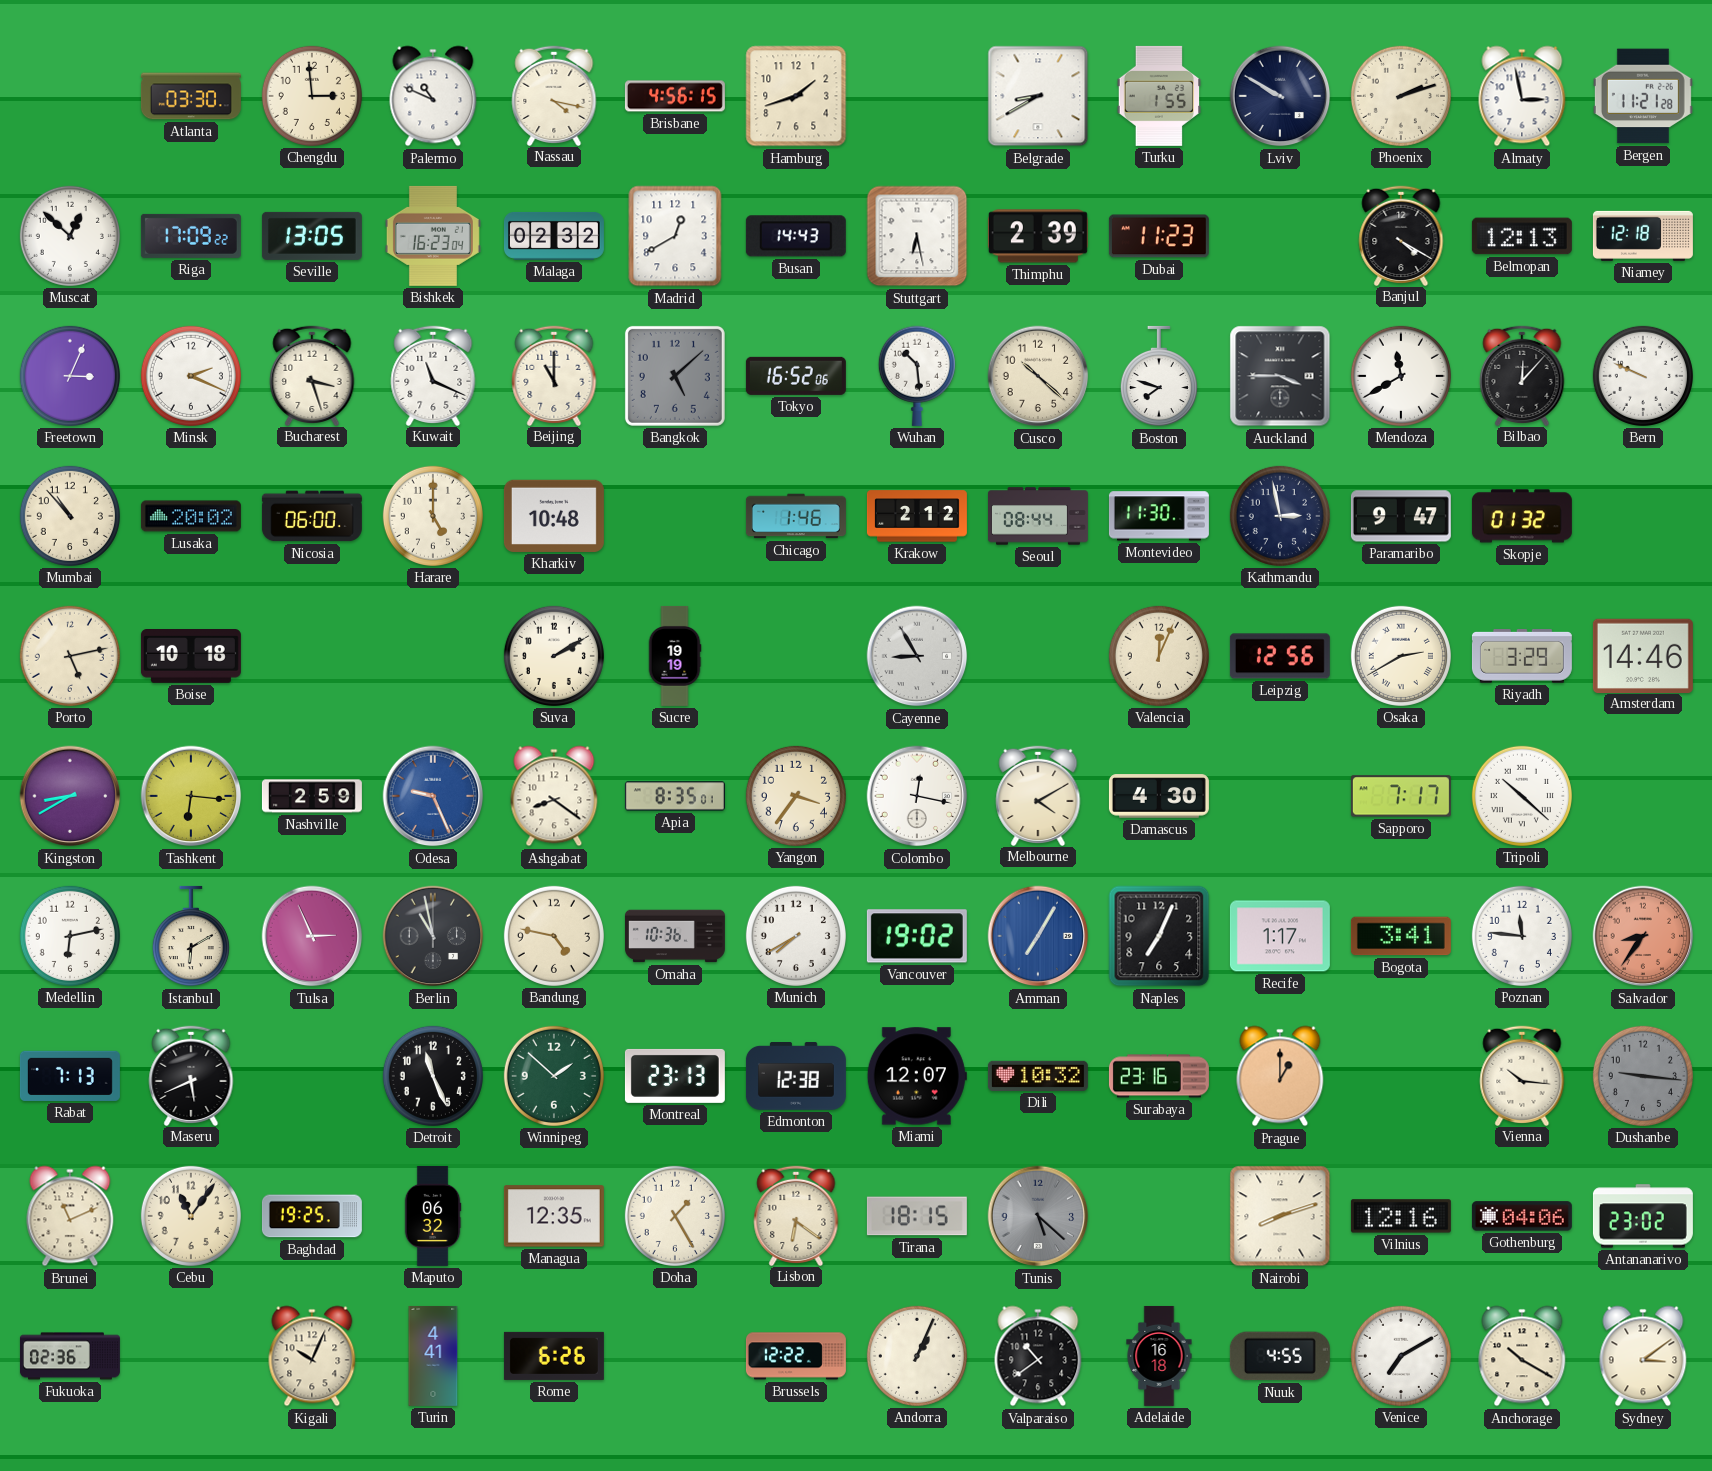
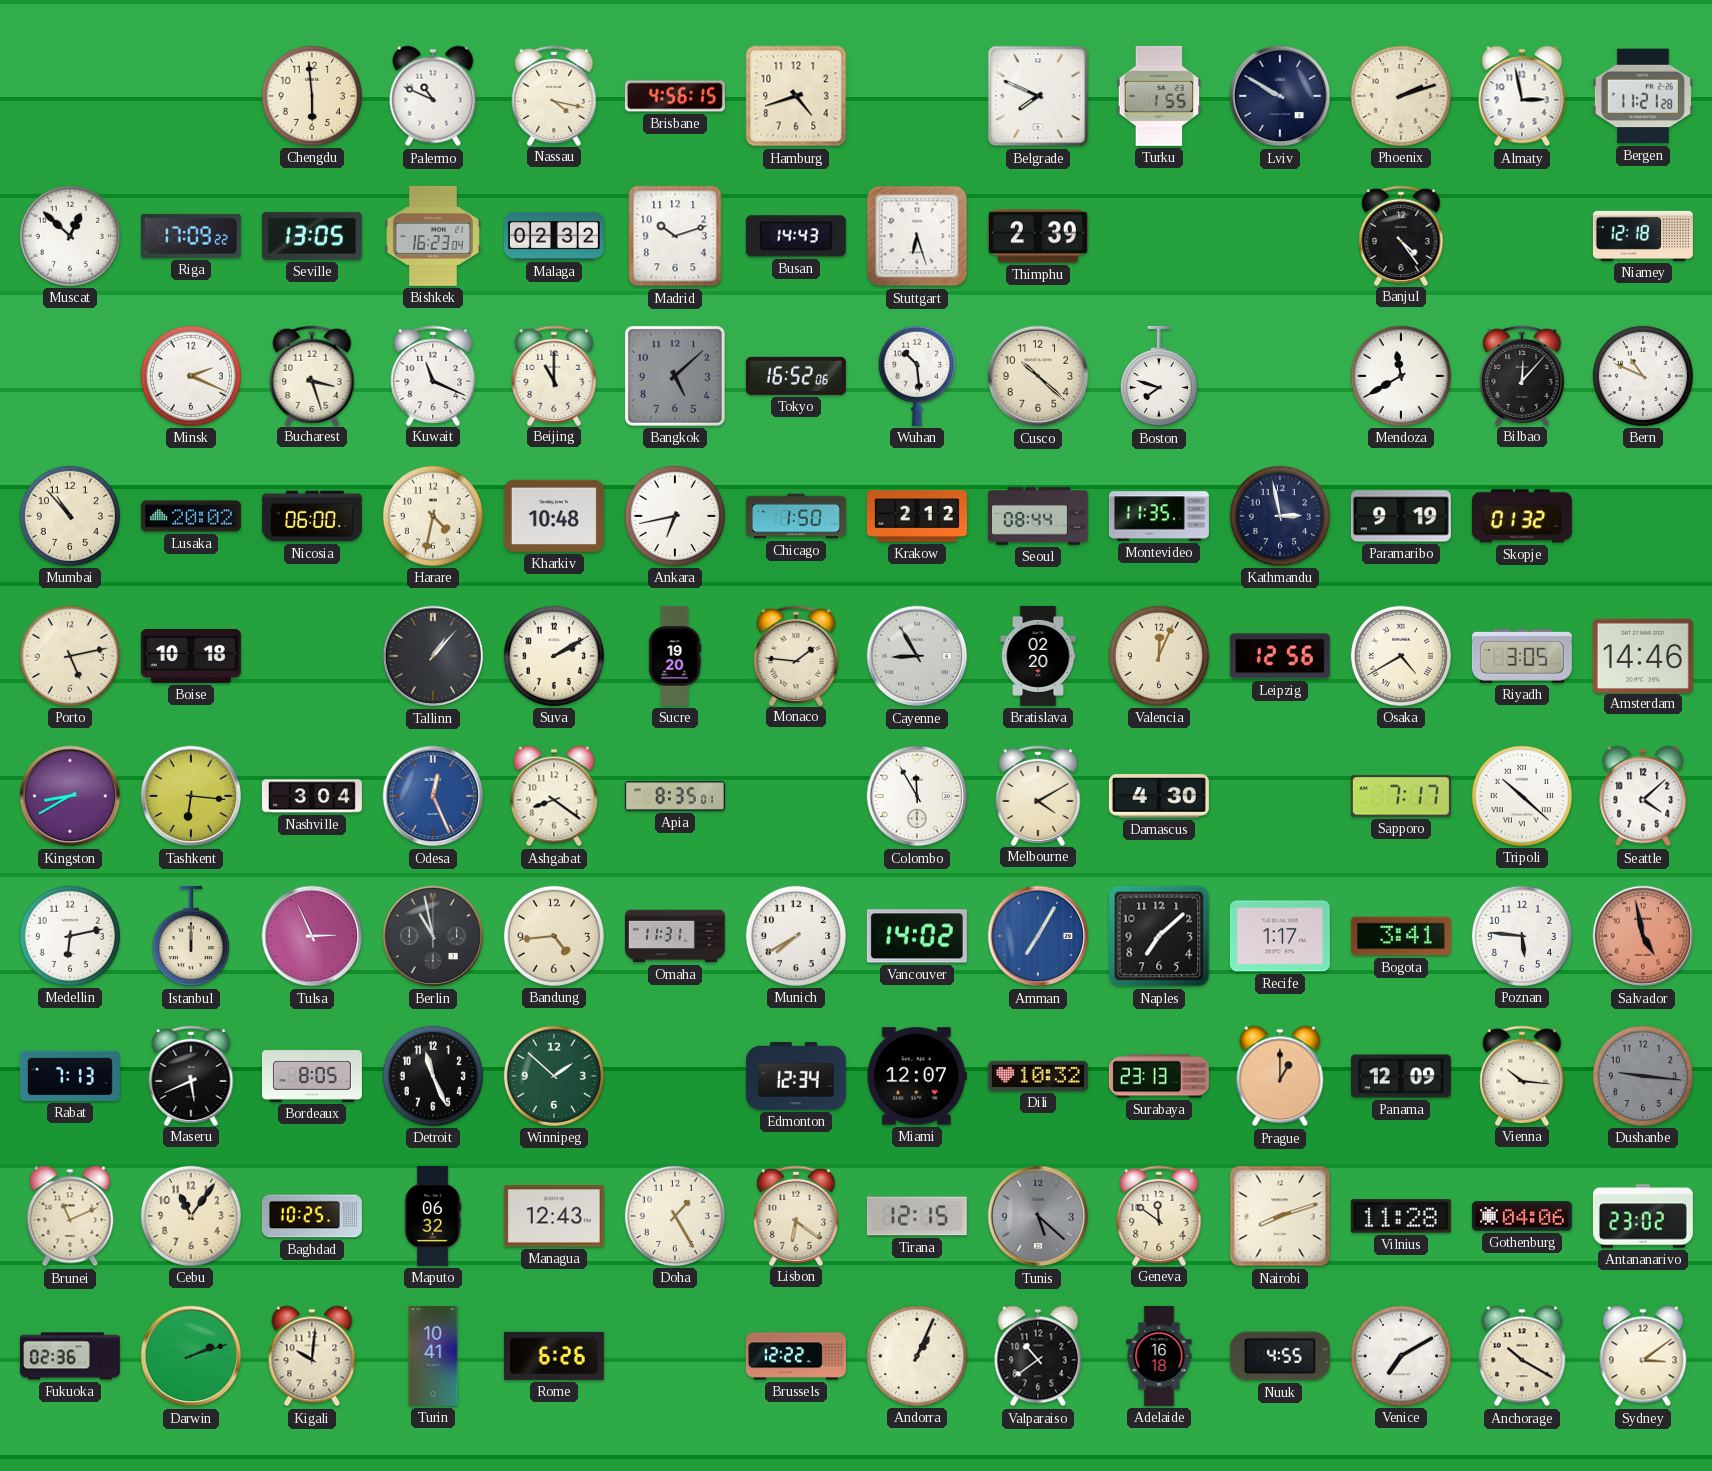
Atlanta: 03:30 -> none (191, 96)
Chengdu: 2:59 -> 5:59 (312, 96)
Hamburg: 1:42 -> 4:42 (796, 96)
Belgrade: 8:40 -> 7:49 (1038, 96)
Madrid: 12:40 -> 10:12 (675, 236)
Stuttgart: 6:28 -> 6:27 (917, 236)
Dubai: 11:23 -> none (1159, 236)
Banjul: 4:20 -> 4:24 (1401, 235)
Belmopan: 12:13 -> none (1522, 236)
Freetown: 3:04 -> none (70, 376)
Auckland: 3:45 -> none (1280, 376)
Bern: 9:49 -> 10:49 (1643, 376)
Harare: 5:00 -> 4:32 (433, 516)
Ankara: none -> 6:43 (675, 516)
Chicago: 1:46 -> 1:50 (796, 516)
Montevideo: 11:30 -> 11:35 (1159, 516)
Paramaribo: 9:47 -> 9:19 (1401, 516)
Tallinn: none -> 1:07 (433, 656)
Sucre: 19:19 -> 19:20 (675, 656)
Monaco: none -> 1:46 (796, 655)
Bratislava: none -> 02:20 (1038, 656)
Osaka: 2:40 -> 4:40 (1401, 656)
Riyadh: 3:29 -> 3:05 (1522, 657)
Nashville: 2:59 -> 3:04 (312, 796)
Odesa: 9:26 -> 12:26 (433, 796)
Yangon: 3:36 -> none (796, 796)
Colombo: 12:17 -> 11:55 (917, 796)
Seattle: none -> 4:08 (1643, 796)
Istanbul: 6:10 -> 12:00 (191, 936)
Bandung: 4:47 -> 4:44 (554, 936)
Omaha: 10:36 -> 11:31 (675, 936)
Vancouver: 19:02 -> 14:02 (917, 936)
Naples: 7:04 -> 7:08 (1159, 936)
Poznan: 11:46 -> 5:46 (1522, 936)
Salvador: 8:36 -> 4:58 (1643, 936)
Bordeaux: none -> 8:05 (312, 1076)
Montreal: 23:13 -> none (675, 1076)
Edmonton: 12:38 -> 12:34 (796, 1077)
Surabaya: 23:16 -> 23:13 (1159, 1076)
Panama: none -> 12:09 (1401, 1076)
Baghdad: 19:25 -> 10:25 (312, 1216)
Managua: 12:35 -> 12:43 (554, 1216)
Tirana: 18:15 -> 12:15 (917, 1216)
Geneva: none -> 11:51 (1159, 1215)
Vilnius: 12:16 -> 11:28 (1401, 1216)
Darwin: none -> 2:12 (191, 1356)
Kigali: 10:04 -> 10:01 (312, 1356)
Turin: 4:41 -> 10:41 (433, 1356)
